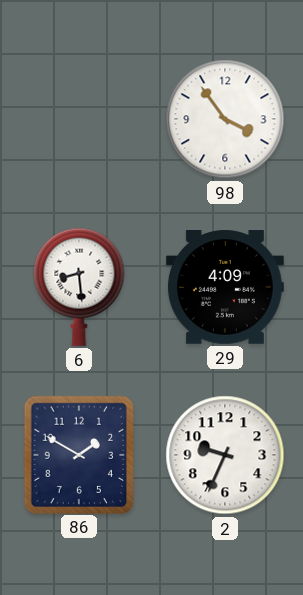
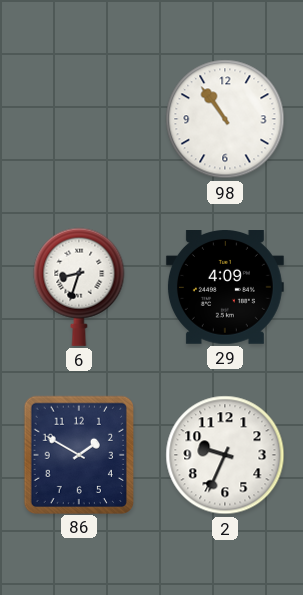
98: 3:54 -> 10:54 (225, 119)
6: 8:29 -> 8:33 (79, 287)
